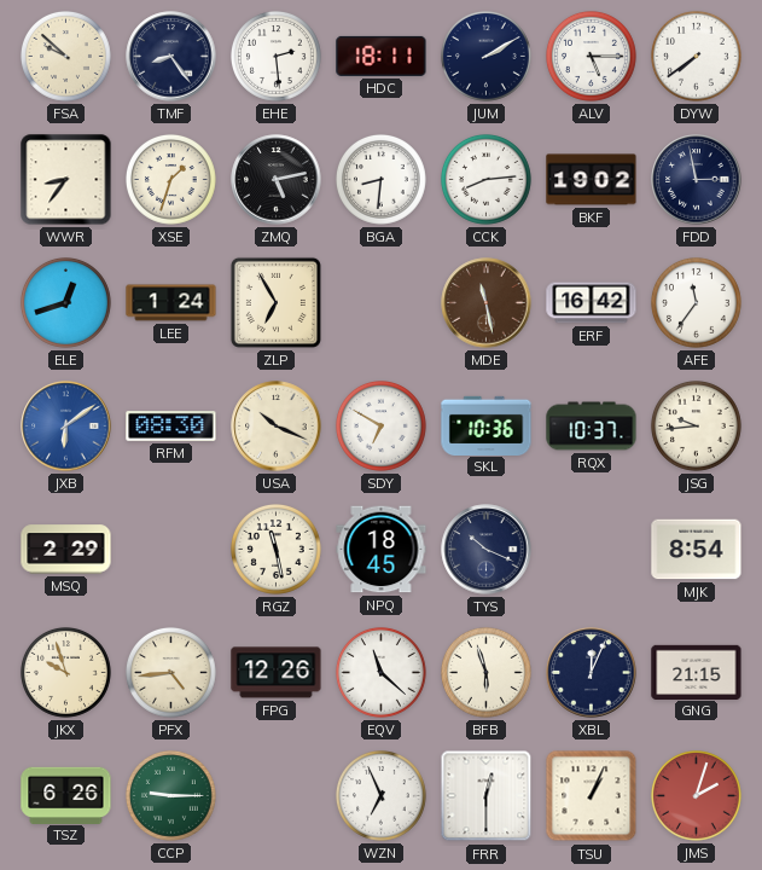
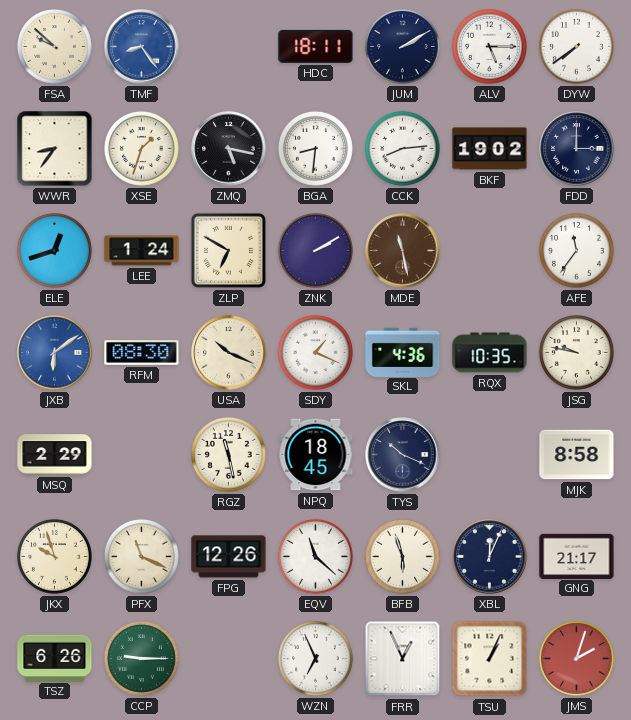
TMF dial: navy -> blue (142, 47)
EHE: 2:29 -> none (277, 57)
ZMQ: 5:13 -> 5:17 (229, 149)
FDD: 2:58 -> 3:00 (577, 149)
ZLP: 6:55 -> 6:50 (228, 250)
ZNK: none -> 2:10 (316, 251)
ERF: 16:42 -> none (592, 303)
SDY: 6:50 -> 1:19 (316, 353)
SKL: 10:36 -> 4:36 (403, 352)
RQX: 10:37 -> 10:35 (490, 353)
JSG: 9:44 -> 9:47 (577, 353)
MJK: 8:54 -> 8:58 (577, 455)
PFX: 4:44 -> 11:19 (142, 557)
GNG: 21:15 -> 21:17 (577, 556)
FRR: 12:30 -> 12:56 (403, 659)
